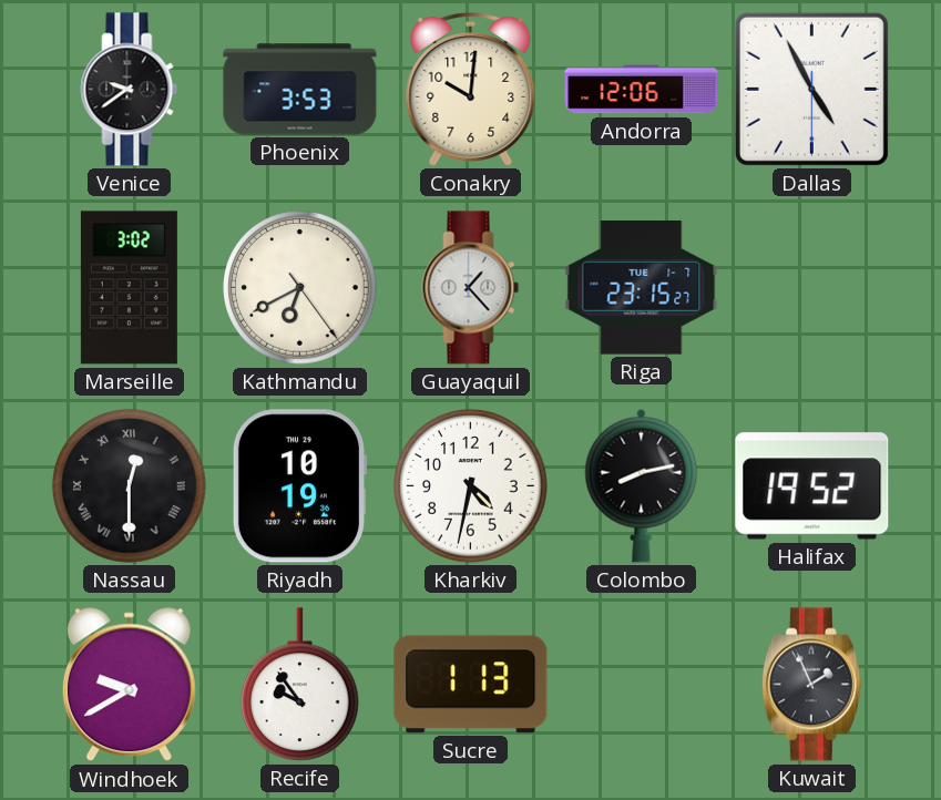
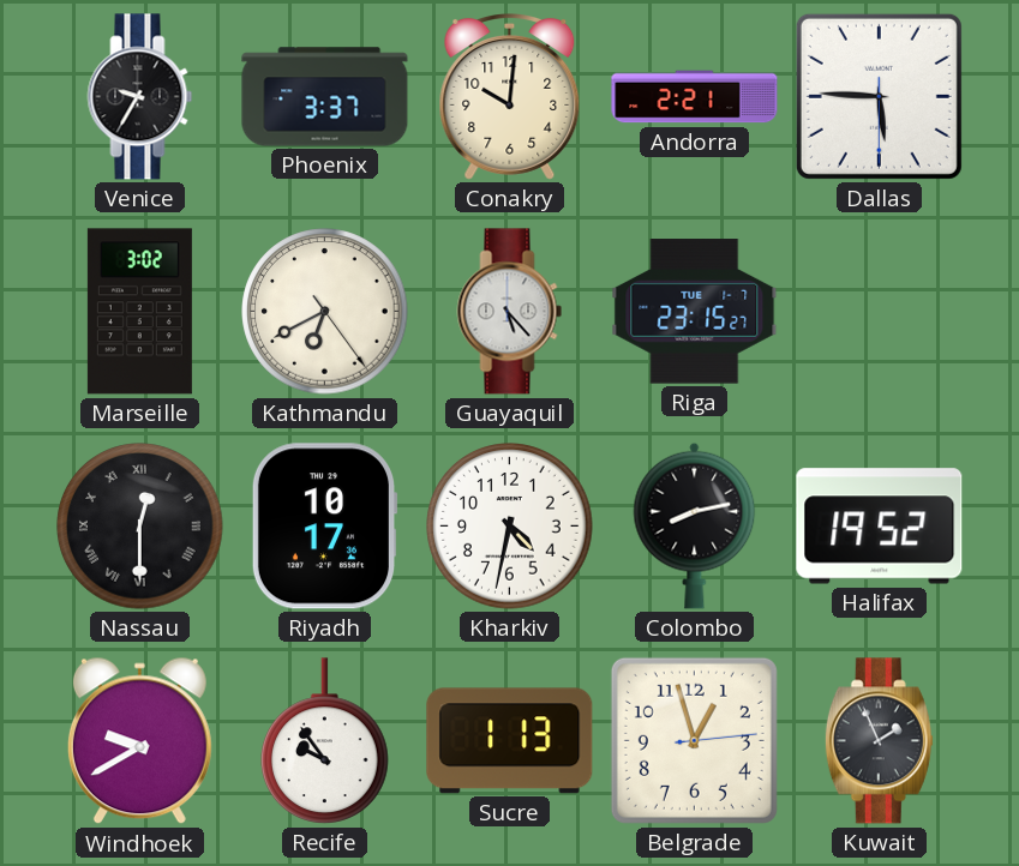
Venice: 9:39 -> 9:35 (140, 97)
Phoenix: 3:53 -> 3:37 (325, 97)
Andorra: 12:06 -> 2:21 (695, 97)
Dallas: 4:55 -> 5:45 (879, 96)
Guayaquil: 1:23 -> 5:23 (510, 312)
Riyadh: 10:19 -> 10:17 (324, 527)
Belgrade: none -> 12:57 (694, 740)
